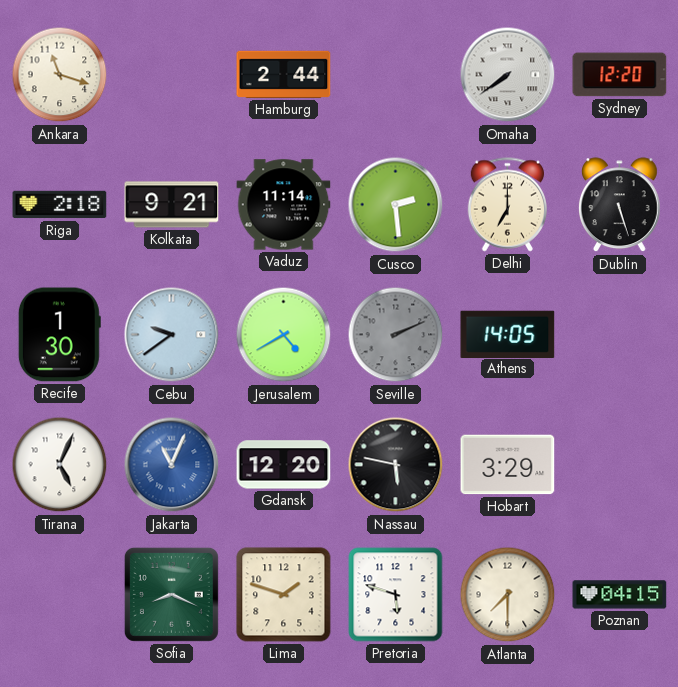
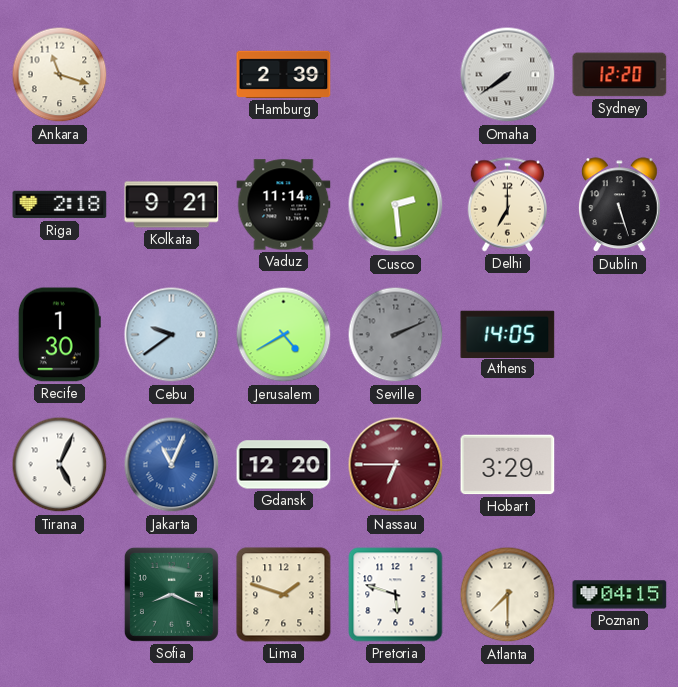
Hamburg: 2:44 -> 2:39 (284, 74)
Nassau: 5:47 -> 6:45 (396, 465)
Nassau dial: black -> burgundy (396, 465)
